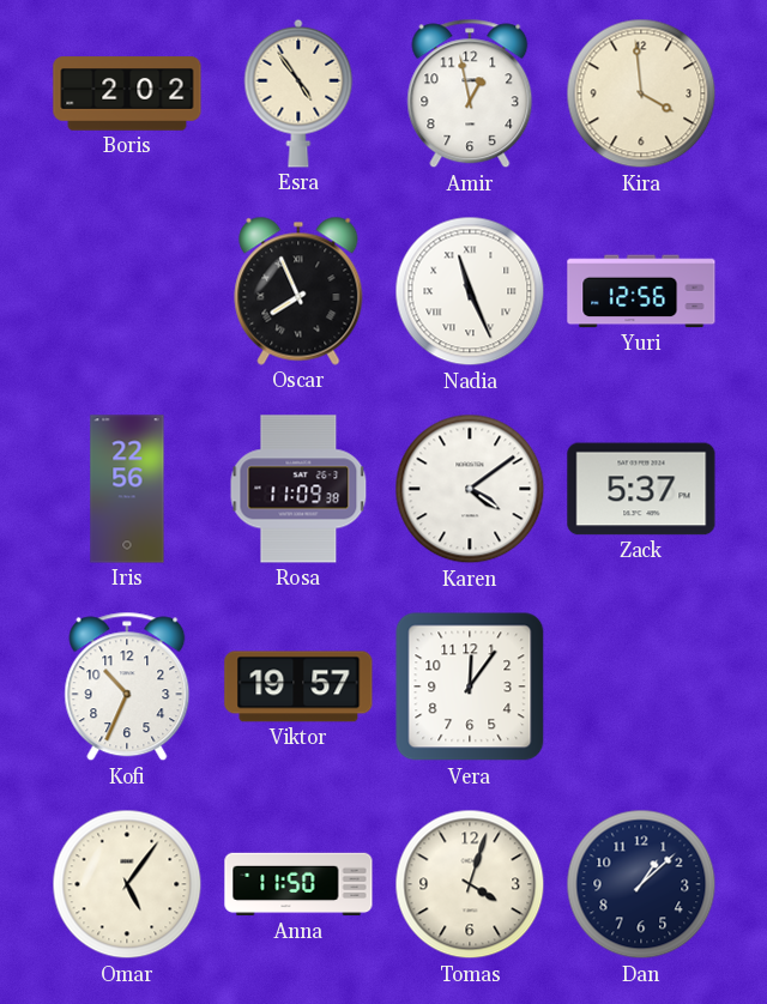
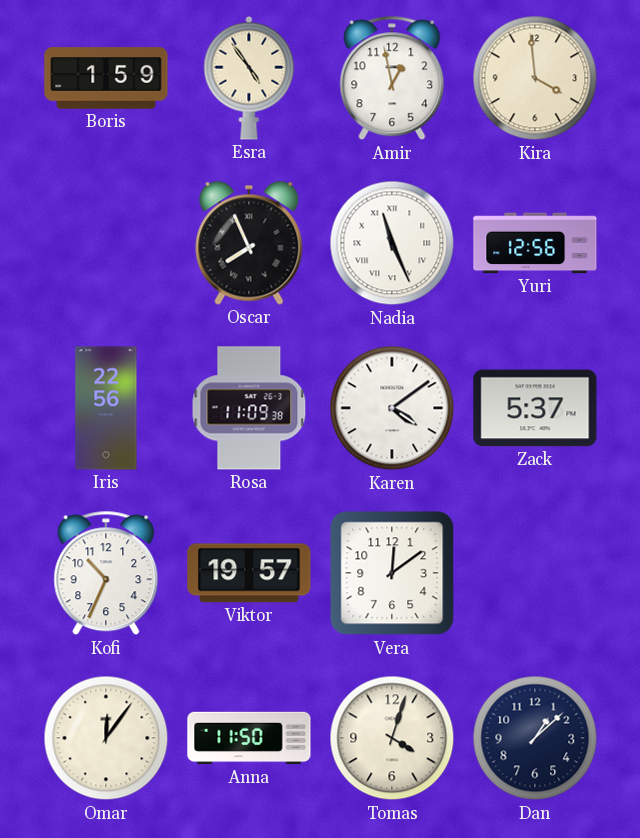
Boris: 2:02 -> 1:59 (106, 78)
Vera: 12:06 -> 12:09 (392, 573)
Omar: 5:06 -> 12:06 (106, 738)
